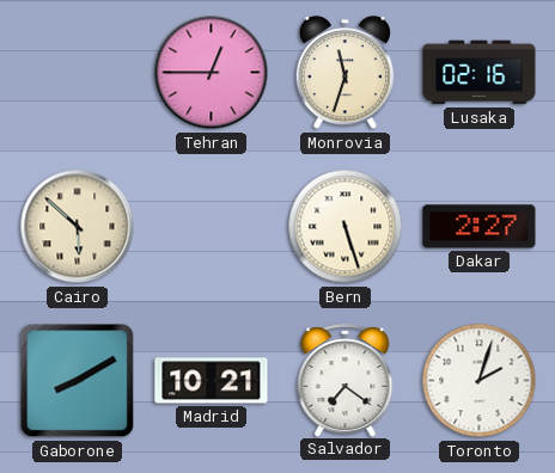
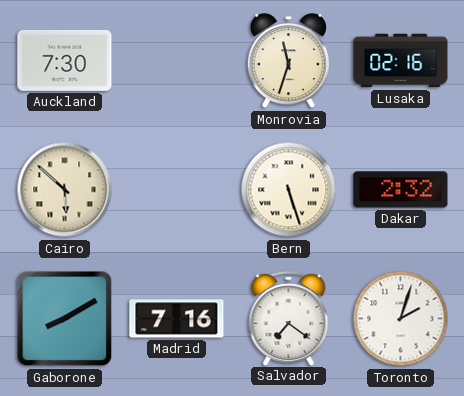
Auckland: none -> 7:30 (65, 60)
Tehran: 12:45 -> none (212, 73)
Dakar: 2:27 -> 2:32 (401, 190)
Madrid: 10:21 -> 7:16 (177, 319)
